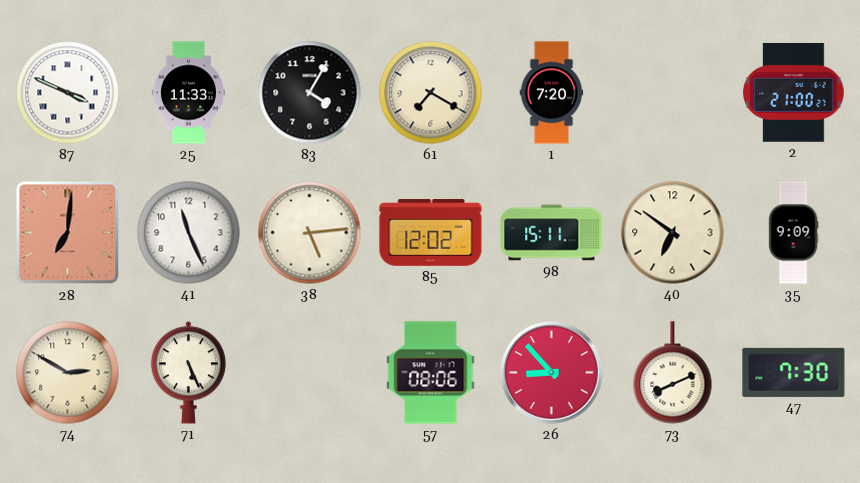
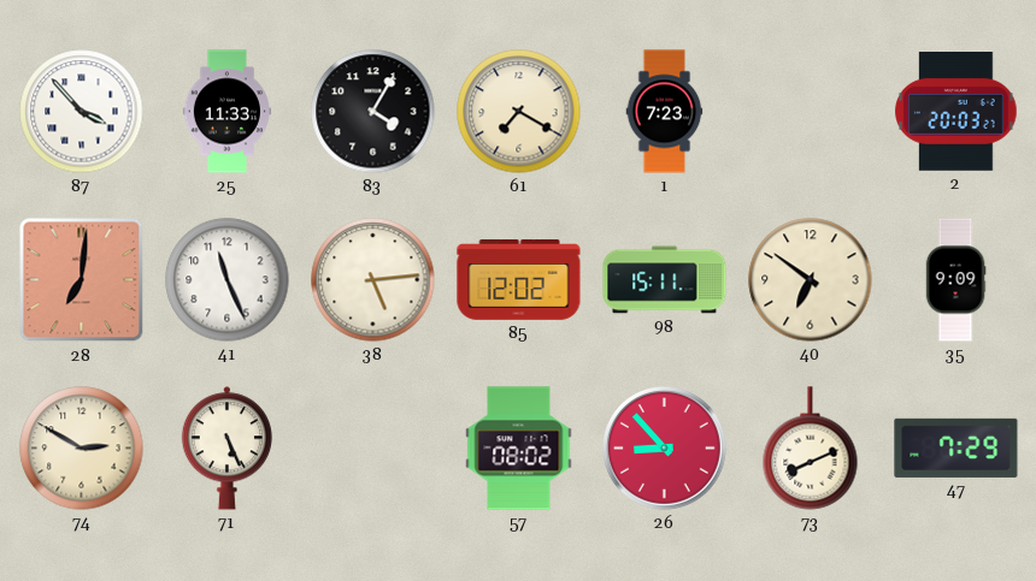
87: 3:49 -> 3:53 (82, 112)
1: 7:20 -> 7:23 (665, 112)
2: 21:00 -> 20:03 (956, 112)
57: 08:06 -> 08:02 (519, 449)
47: 7:30 -> 7:29 (956, 447)
